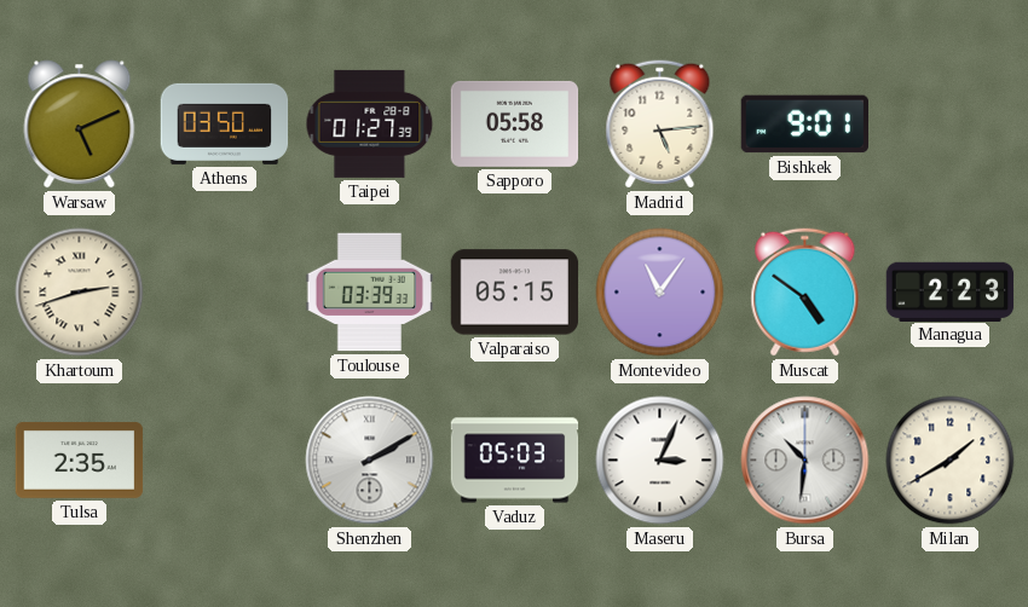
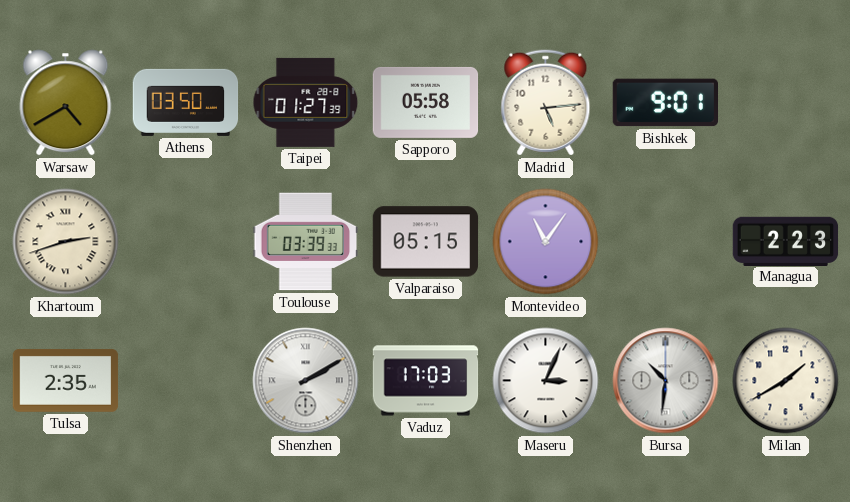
Warsaw: 5:11 -> 4:40 (66, 103)
Muscat: 4:51 -> none (805, 293)
Vaduz: 05:03 -> 17:03 (426, 381)
